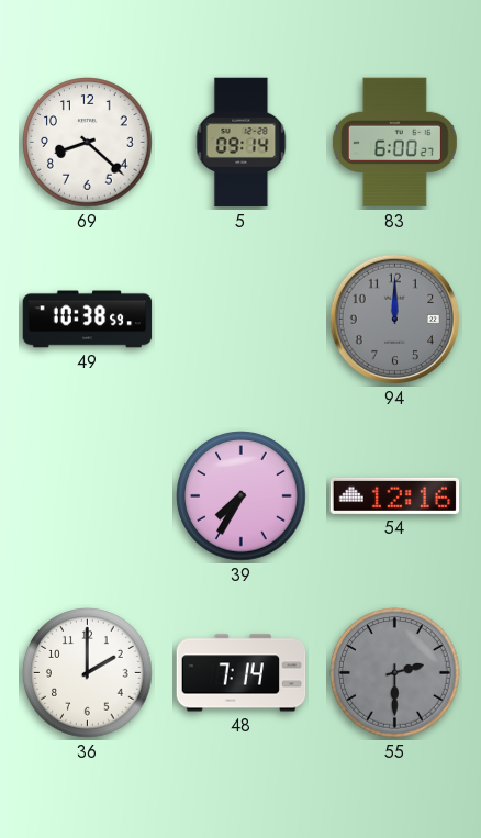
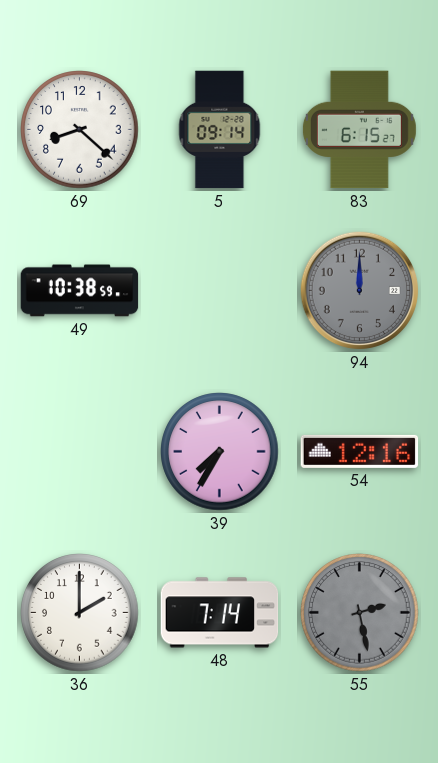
83: 6:00 -> 6:15 (359, 130)
55: 2:30 -> 2:28 (360, 613)
